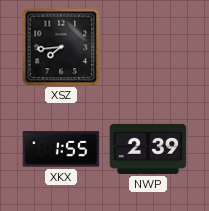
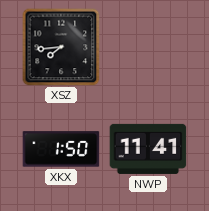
XKX: 1:55 -> 1:50 (61, 149)
NWP: 2:39 -> 11:41 (148, 149)
